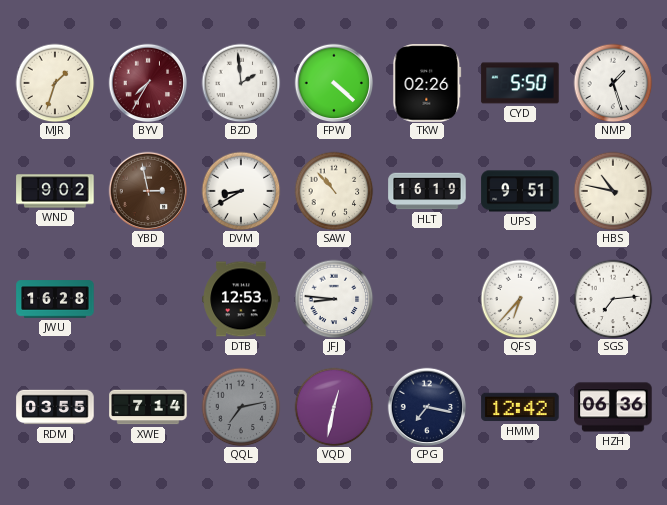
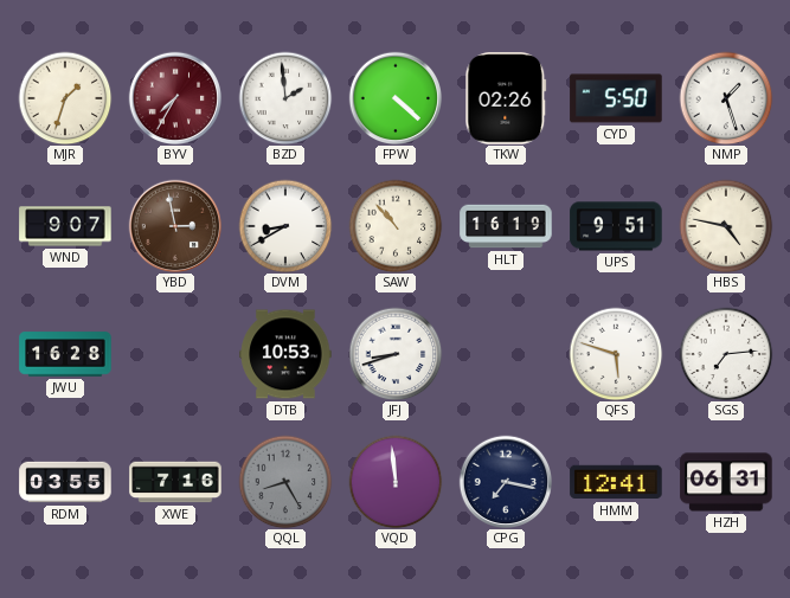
WND: 9:02 -> 9:07 (65, 226)
HBS: 10:47 -> 4:47 (726, 226)
DTB: 12:53 -> 10:53 (285, 354)
JFJ: 8:46 -> 8:42 (396, 354)
QFS: 6:37 -> 5:48 (616, 354)
XWE: 7:14 -> 7:16 (175, 482)
QQL: 7:13 -> 8:25 (285, 482)
VQD: 12:32 -> 11:59 (396, 482)
HMM: 12:42 -> 12:41 (616, 482)
HZH: 06:36 -> 06:31 (726, 482)
